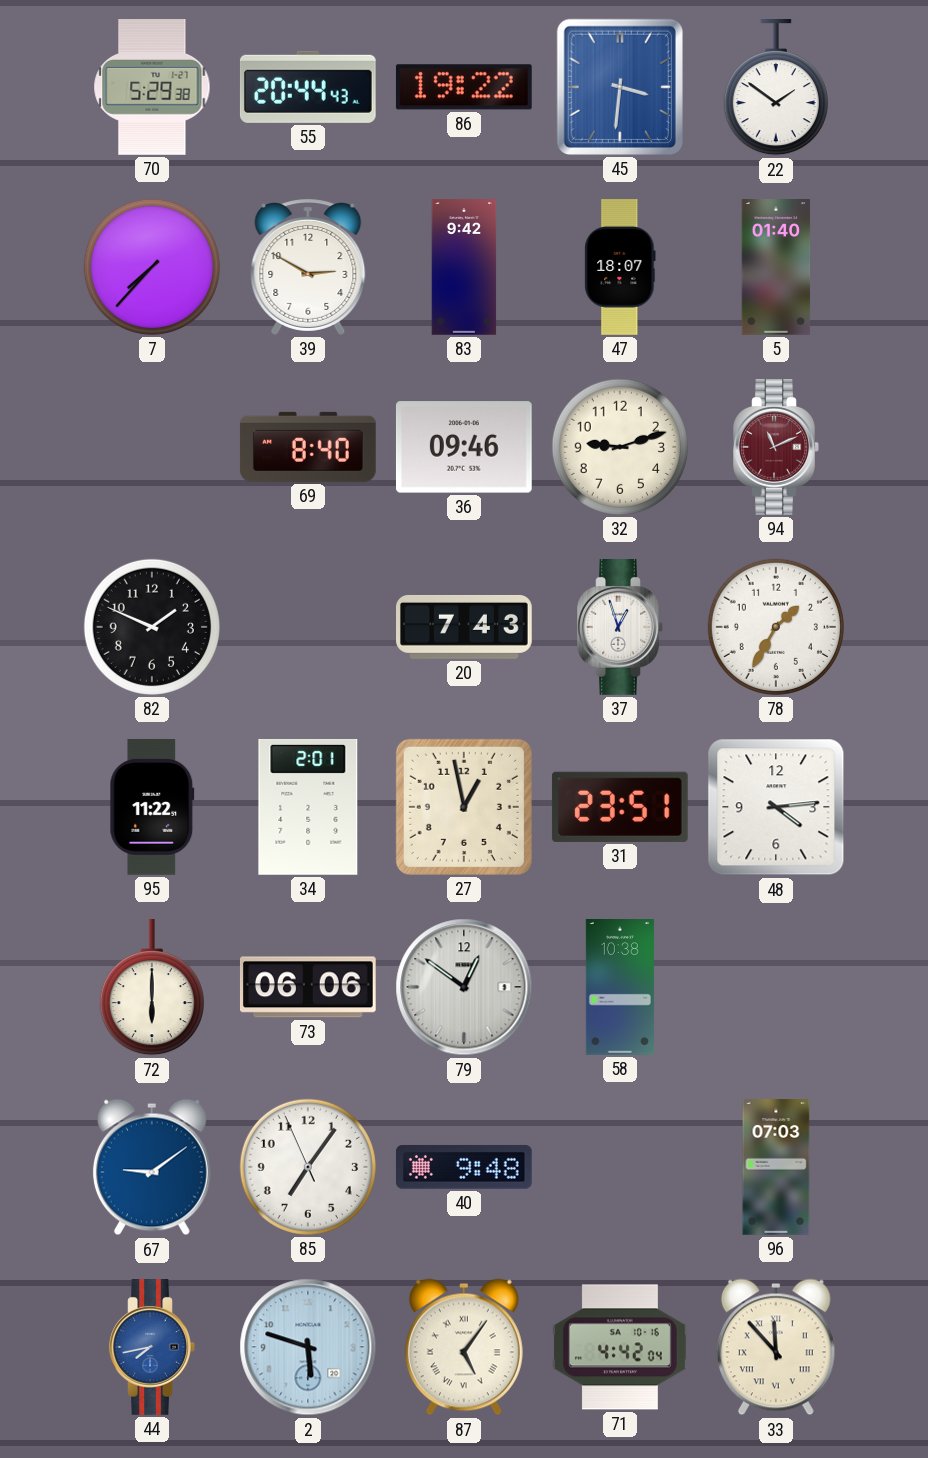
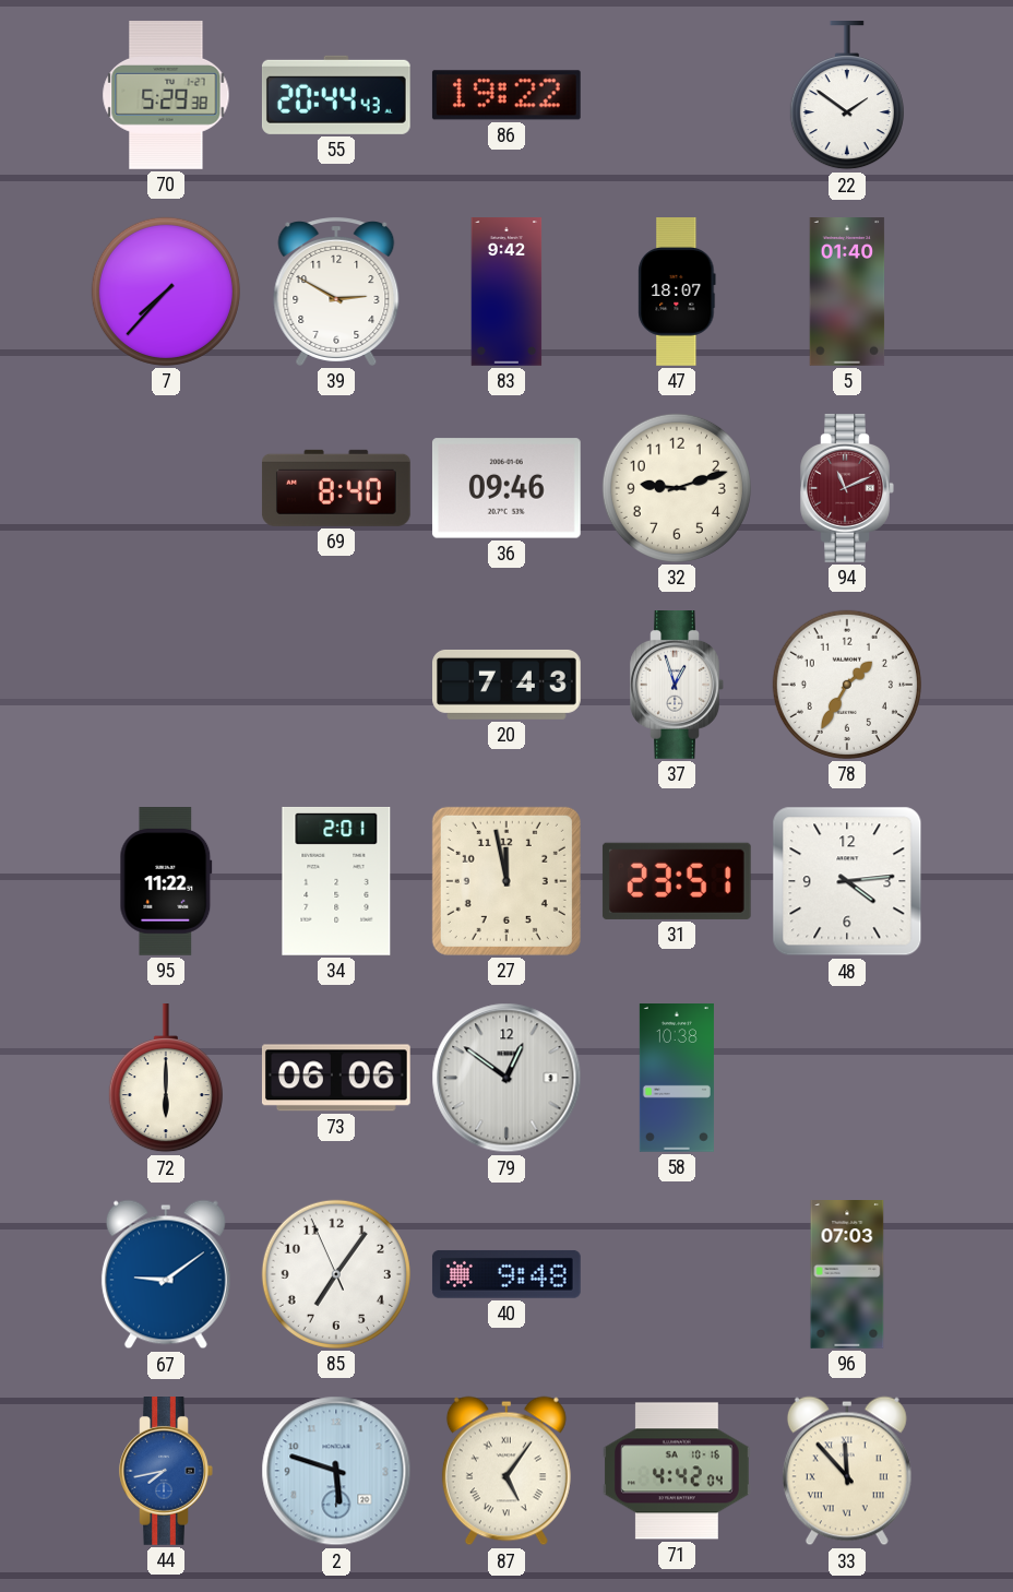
45: 3:31 -> none (620, 87)
82: 1:49 -> none (152, 627)
27: 12:58 -> 11:58 (506, 881)
